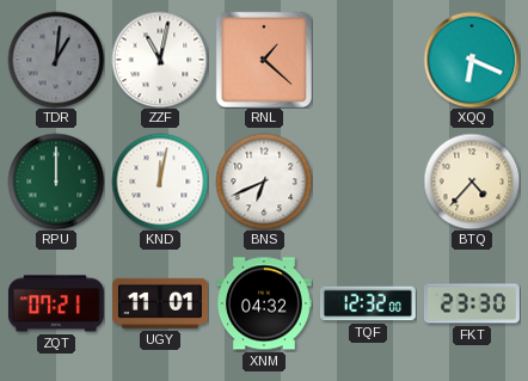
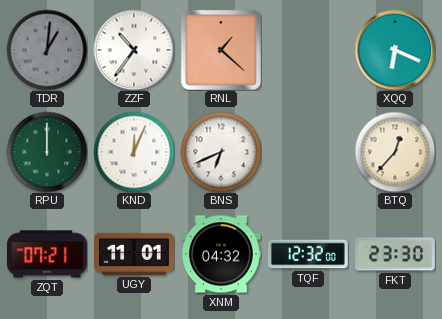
ZZF: 11:02 -> 10:36 (134, 50)
KND: 12:02 -> 12:04 (134, 152)
BTQ: 4:37 -> 12:37 (395, 152)
